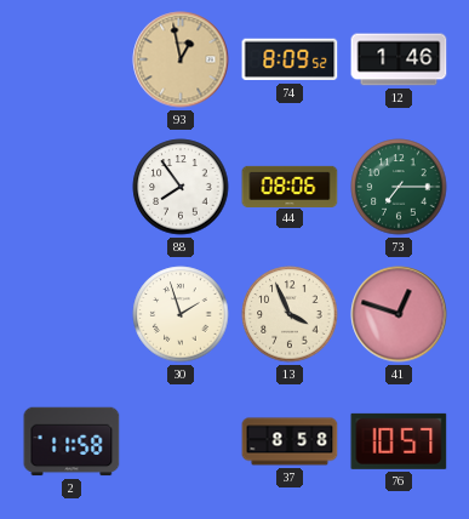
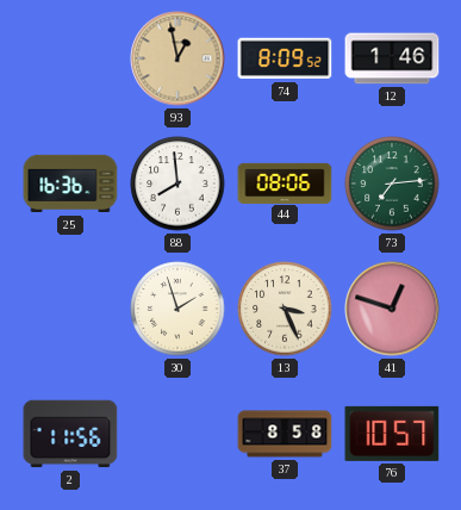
25: none -> 16:36 (70, 184)
88: 7:54 -> 7:59 (177, 184)
73: 7:15 -> 7:14 (392, 184)
13: 3:56 -> 3:26 (285, 309)
2: 11:58 -> 11:56 (70, 434)
